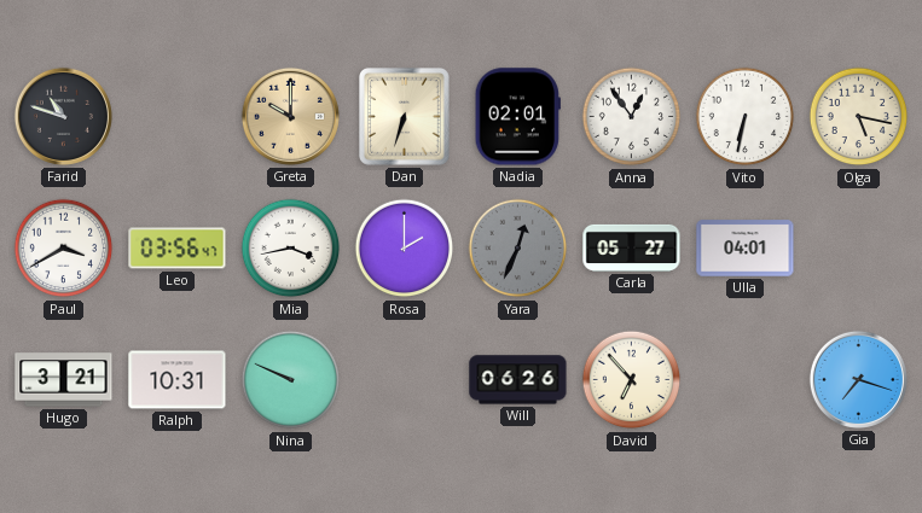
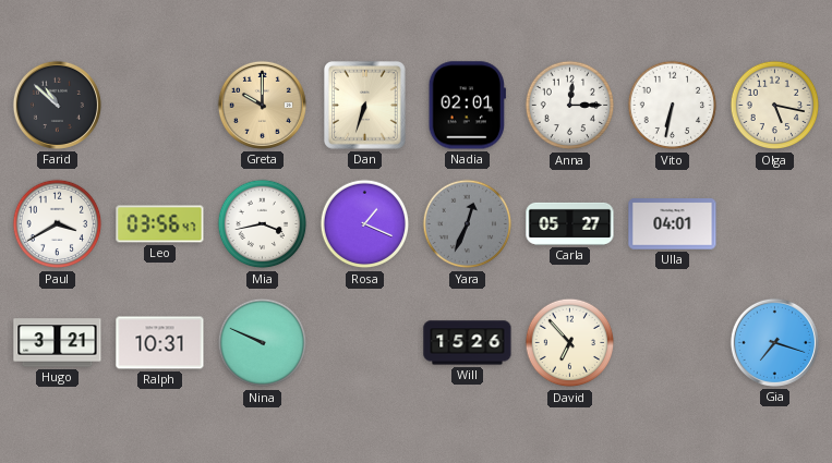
Farid: 10:48 -> 10:52 (57, 105)
Anna: 12:54 -> 12:15 (570, 106)
Rosa: 2:00 -> 1:19 (365, 224)
Will: 06:26 -> 15:26 (468, 343)
